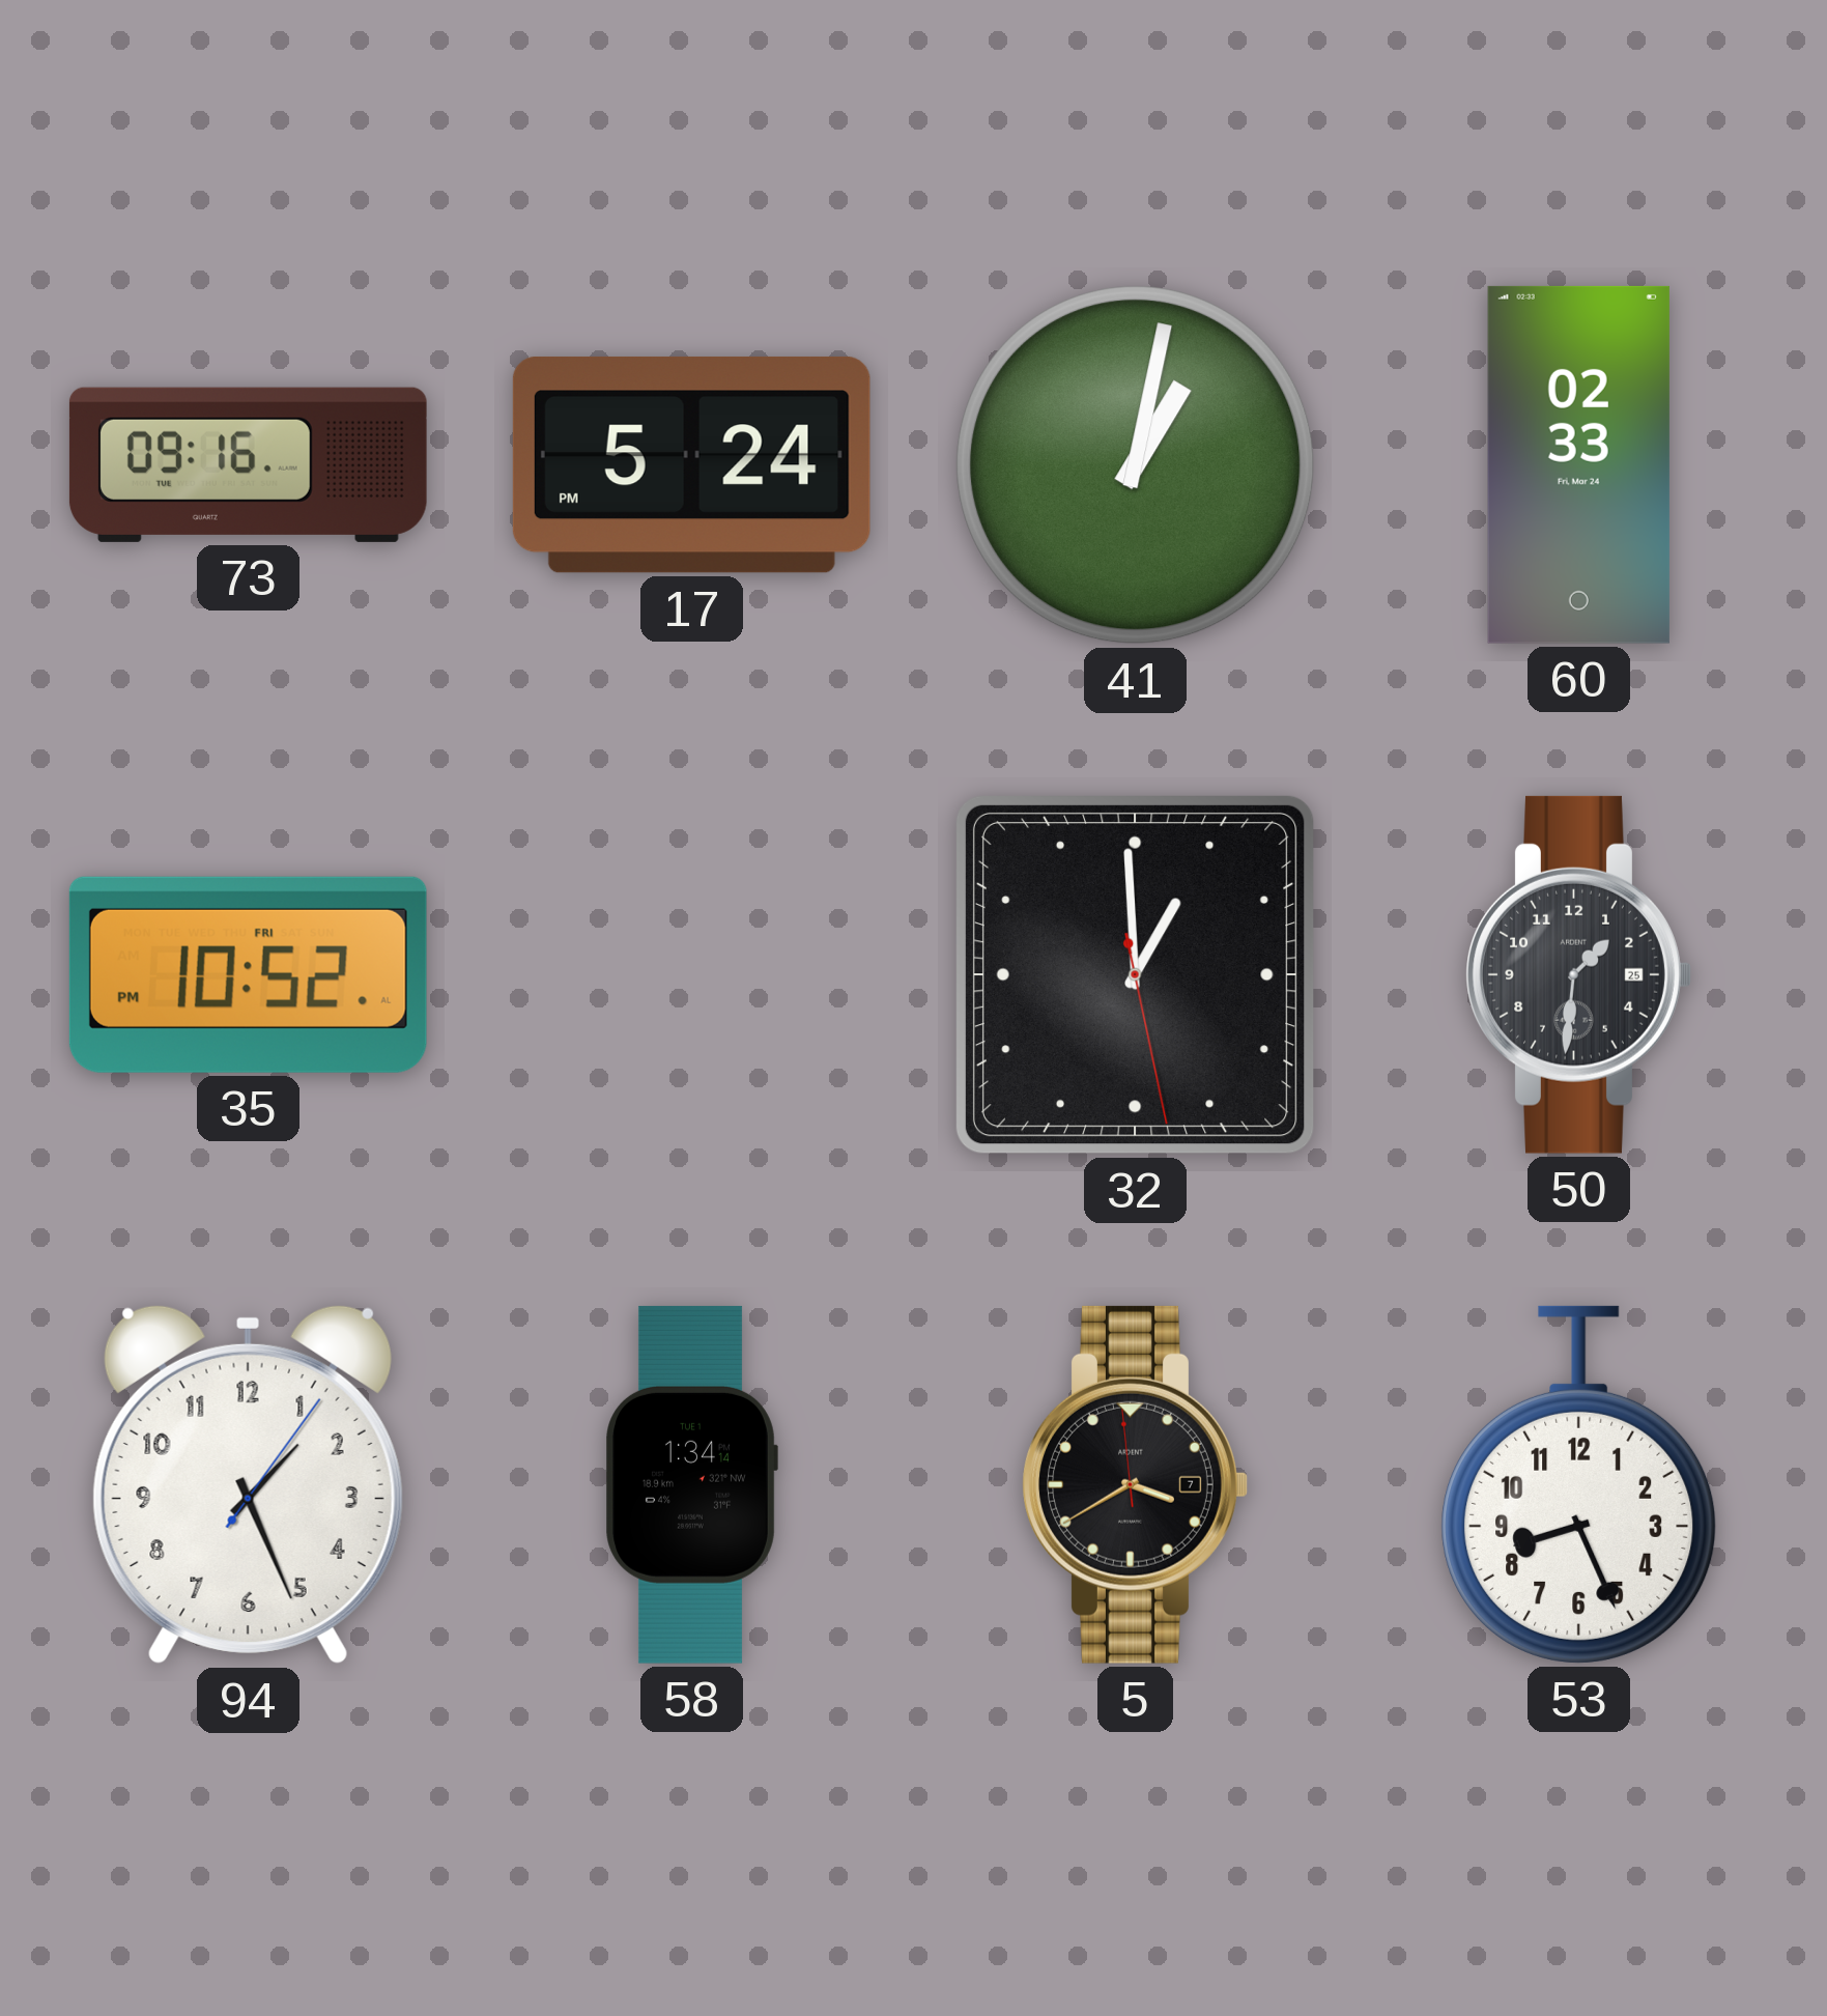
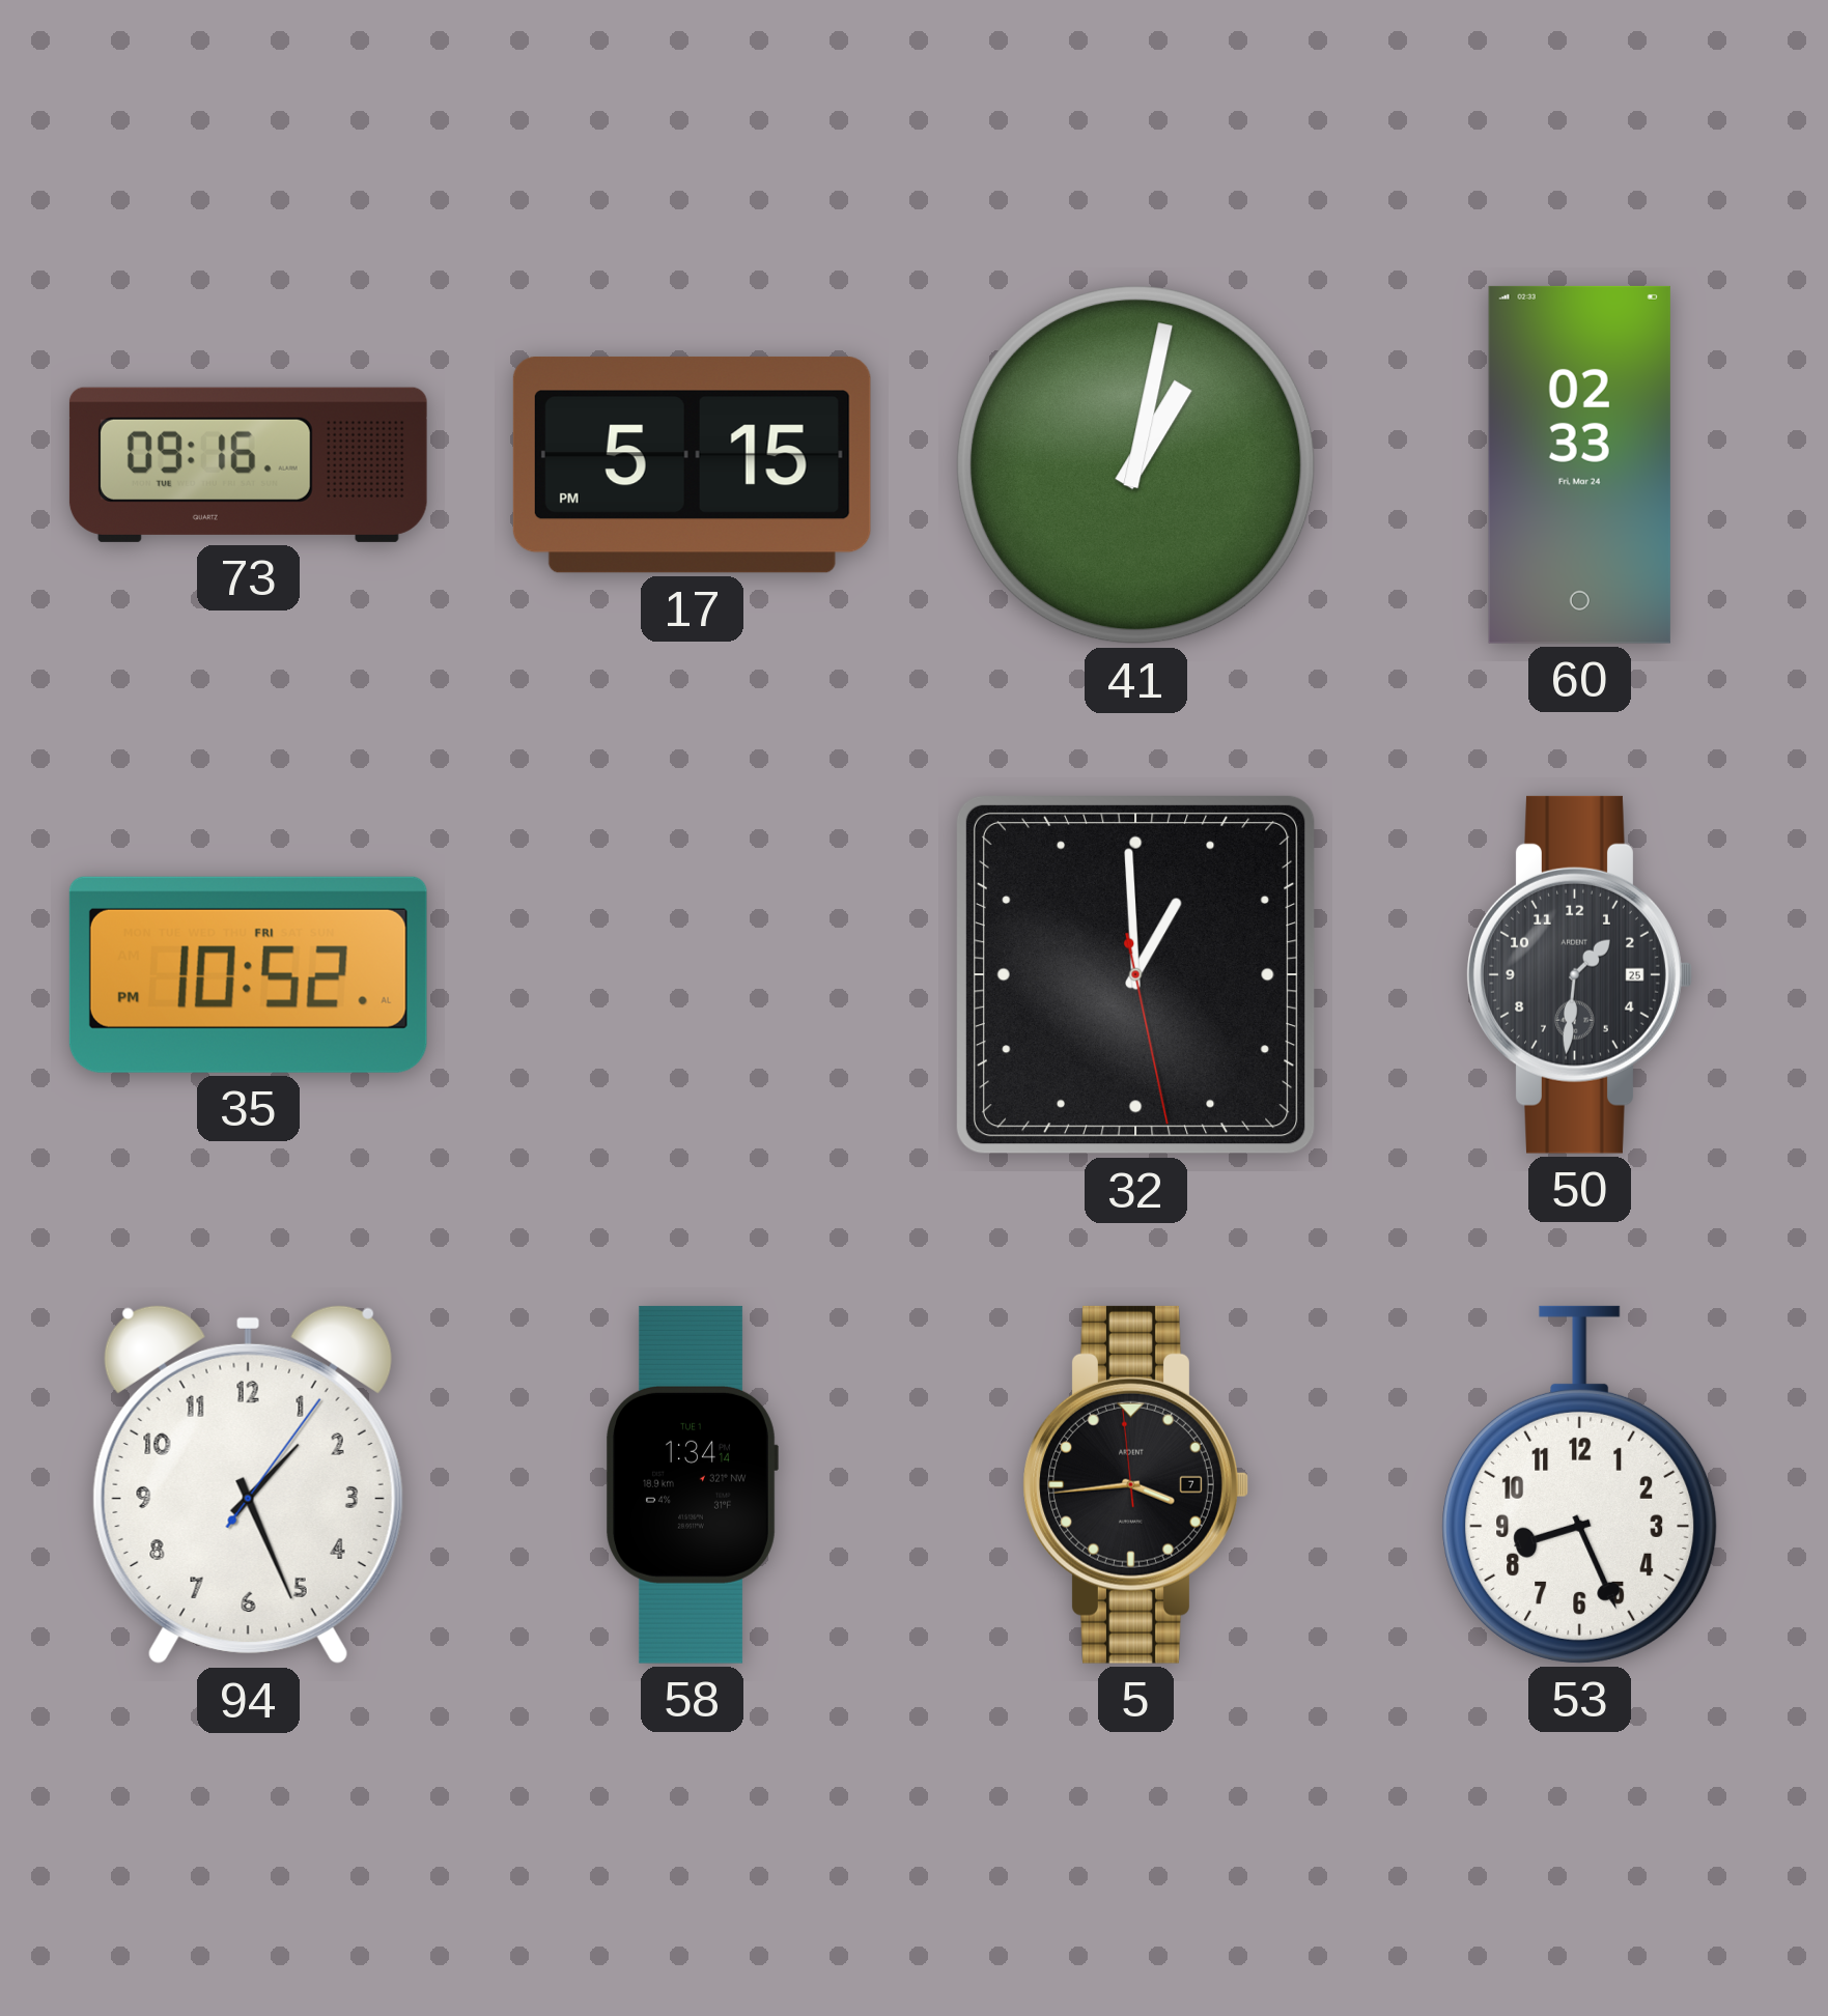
17: 5:24 -> 5:15 (692, 464)
5: 3:39 -> 3:43 (1135, 1484)
